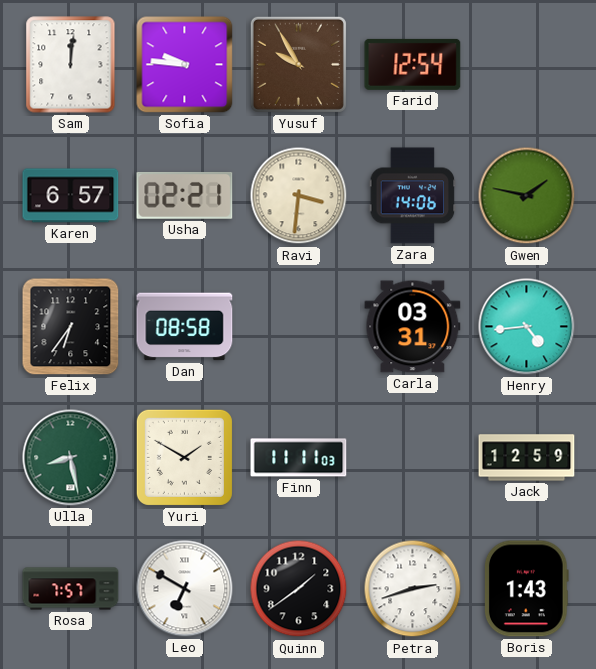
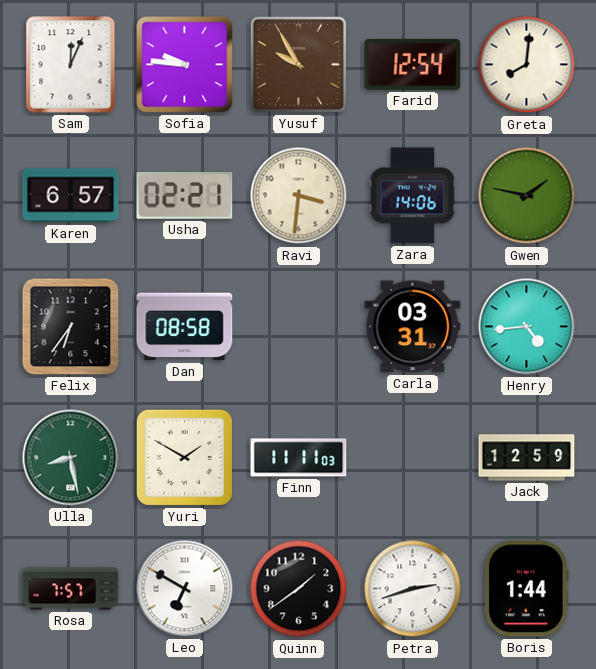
Sam: 12:01 -> 12:04 (71, 65)
Greta: none -> 8:01 (527, 65)
Boris: 1:43 -> 1:44 (526, 589)
